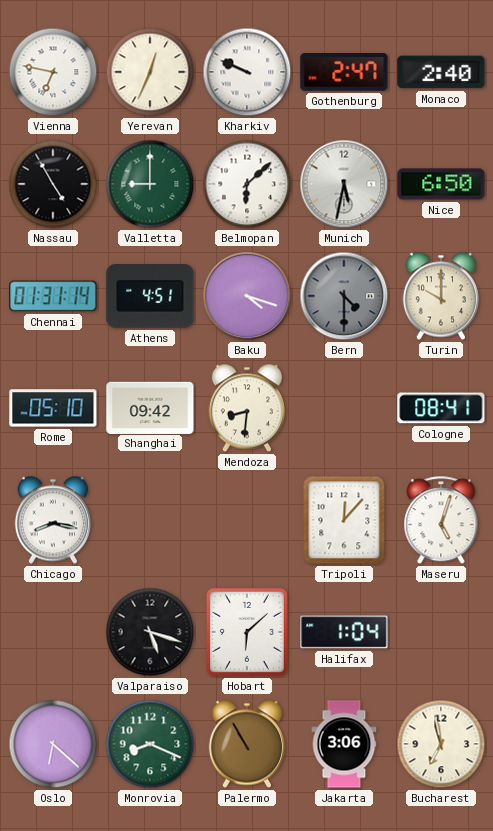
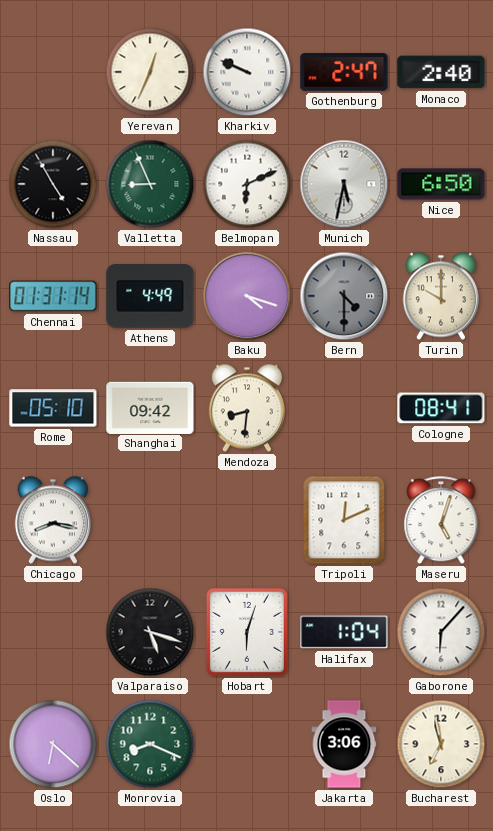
Vienna: 6:47 -> none (53, 72)
Valletta: 9:00 -> 8:56 (150, 184)
Belmopan: 6:08 -> 6:11 (247, 184)
Athens: 4:51 -> 4:49 (150, 296)
Tripoli: 12:07 -> 12:11 (344, 520)
Hobart: 6:08 -> 6:03 (247, 632)
Gaborone: none -> 6:07 (441, 632)
Palermo: 10:55 -> none (247, 744)
